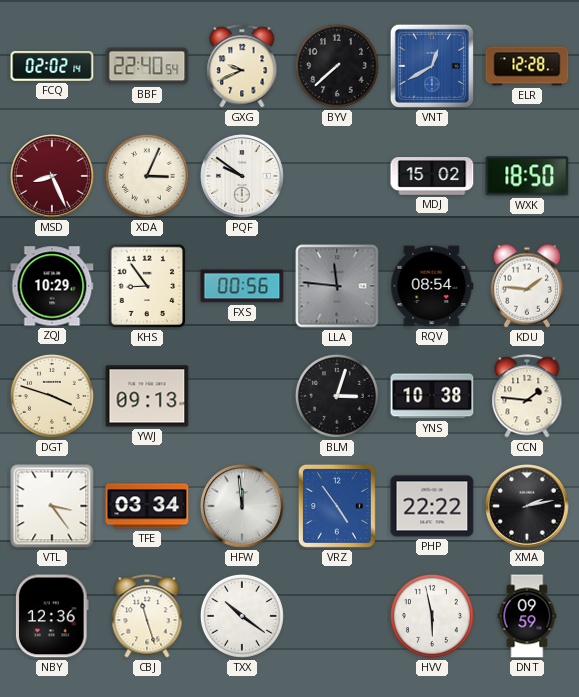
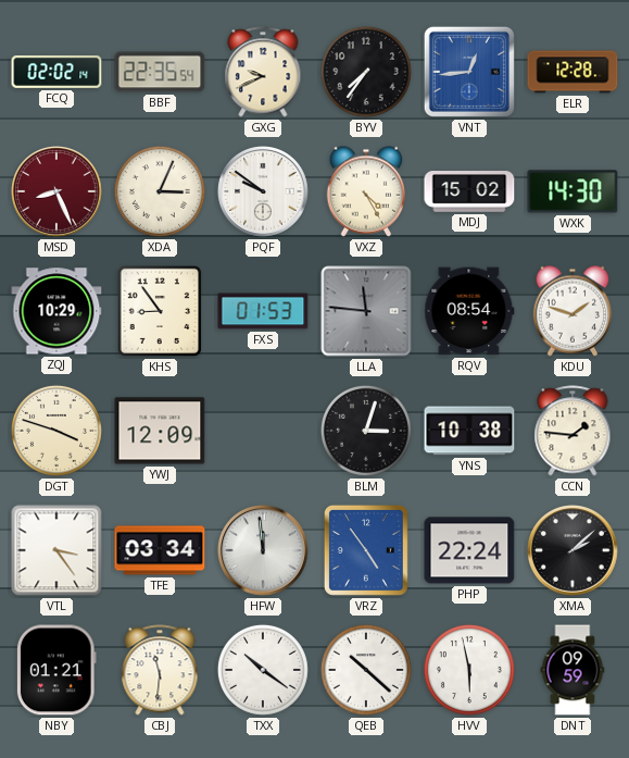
BBF: 22:40 -> 22:35 (160, 72)
BYV: 7:38 -> 7:36 (366, 72)
VNT: 12:40 -> 12:44 (469, 72)
VXZ: none -> 4:25 (366, 191)
WXK: 18:50 -> 14:30 (573, 191)
FXS: 00:56 -> 01:53 (263, 311)
KDU: 1:46 -> 1:48 (573, 311)
YWJ: 09:13 -> 12:09 (160, 431)
PHP: 22:22 -> 22:24 (469, 550)
XMA: 2:13 -> 2:08 (574, 551)
NBY: 12:36 -> 01:21 (56, 670)
CBJ: 11:27 -> 11:31 (160, 670)
QEB: none -> 10:22 (366, 670)
